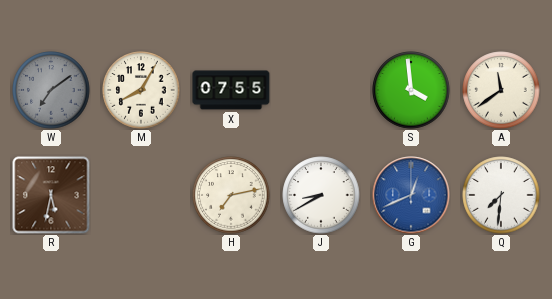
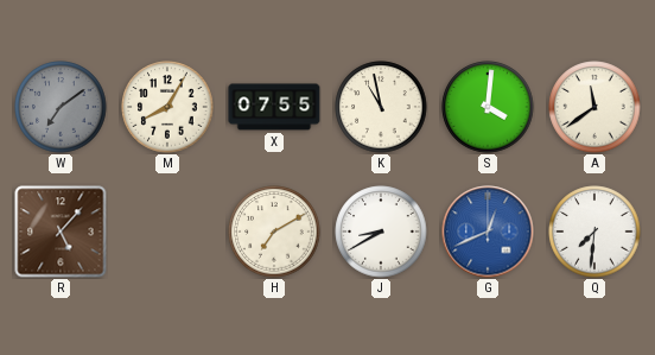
K: none -> 10:58 (381, 107)
S: 3:59 -> 4:01 (488, 107)
R: 5:32 -> 5:07 (61, 232)
H: 7:13 -> 7:10 (274, 232)
